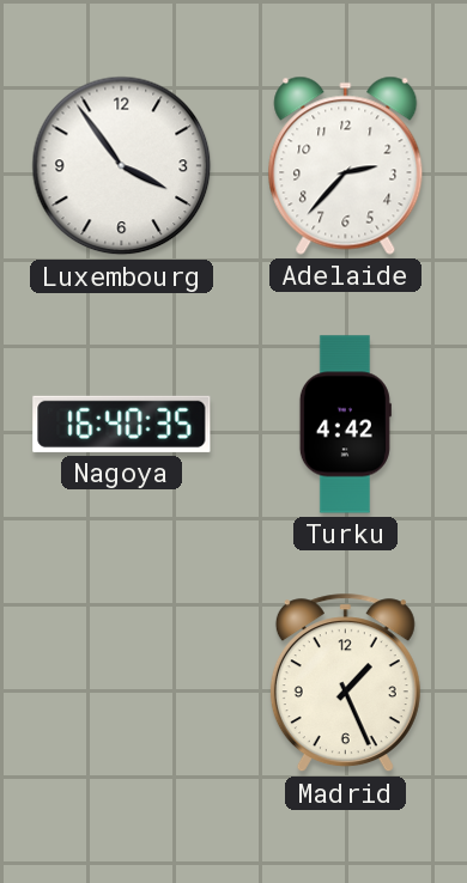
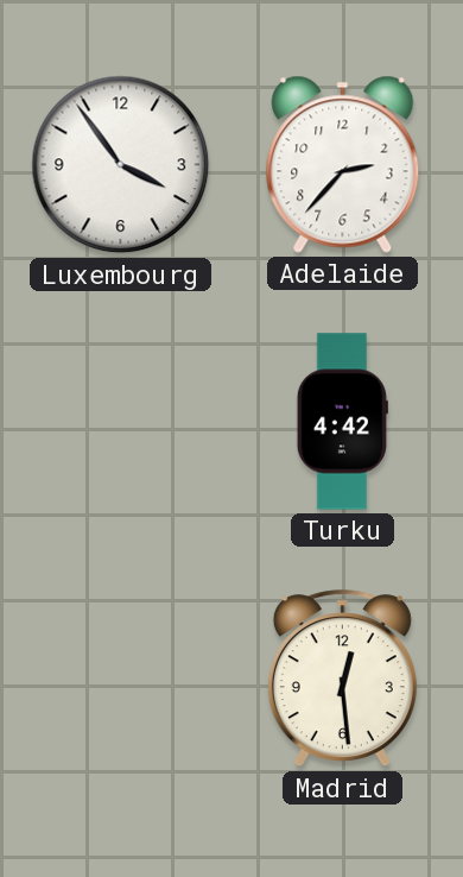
Nagoya: 16:40 -> none (122, 424)
Madrid: 1:26 -> 12:29 (342, 679)
